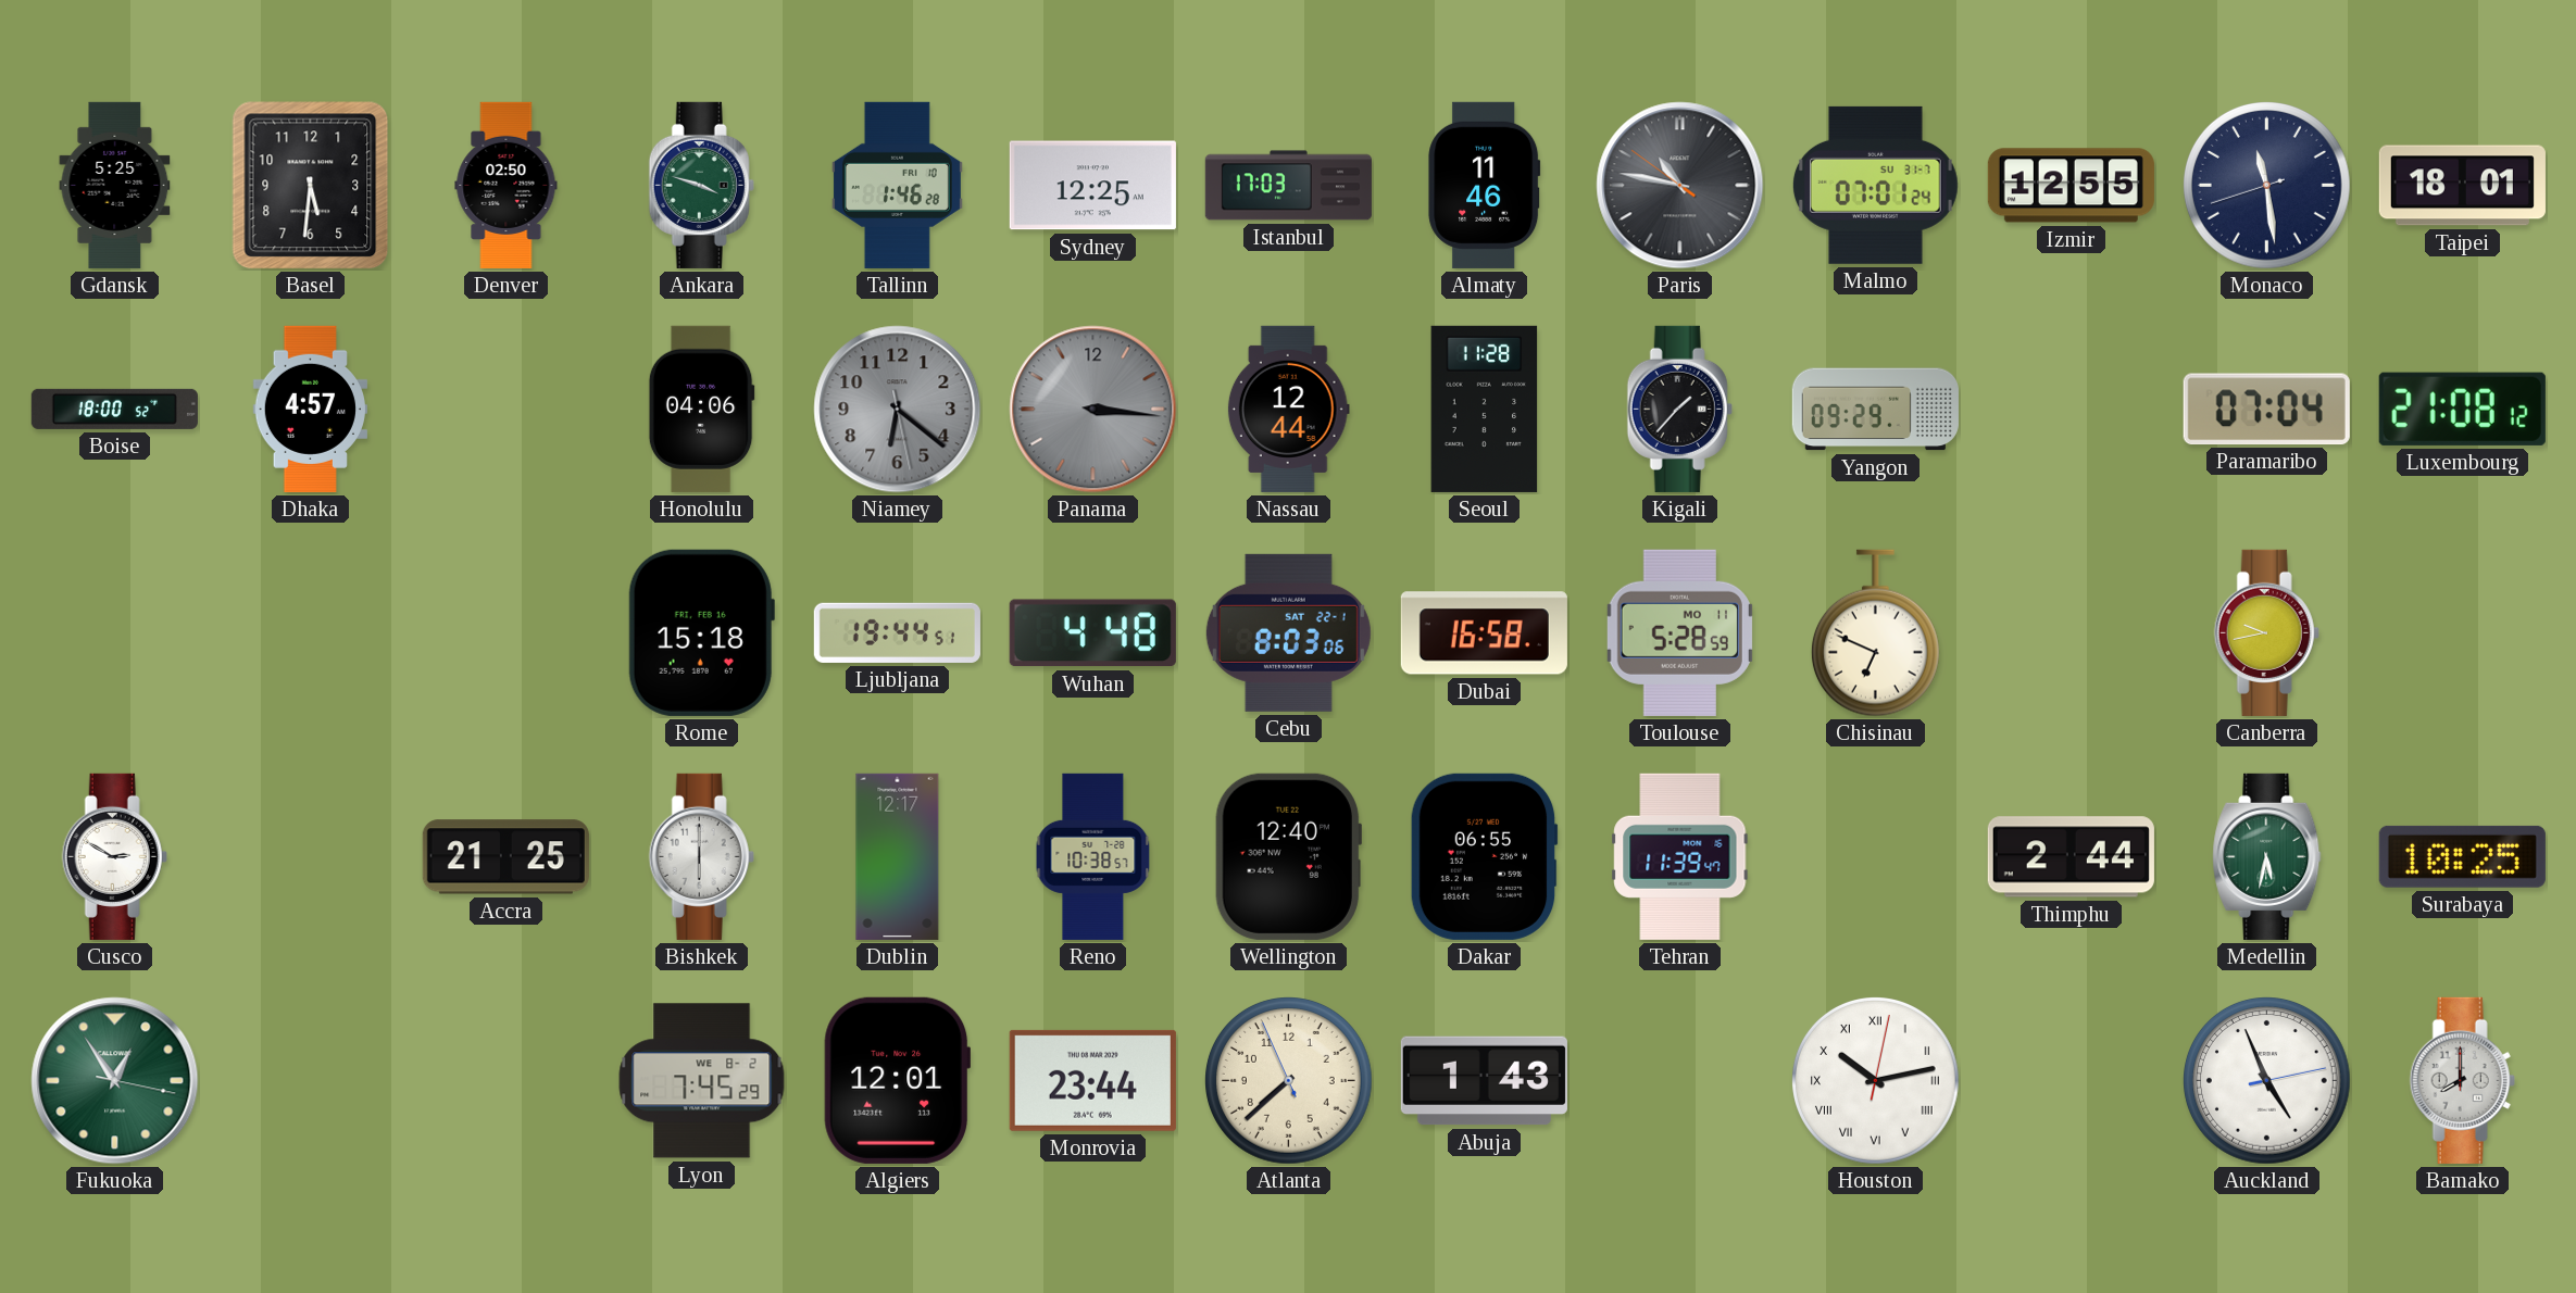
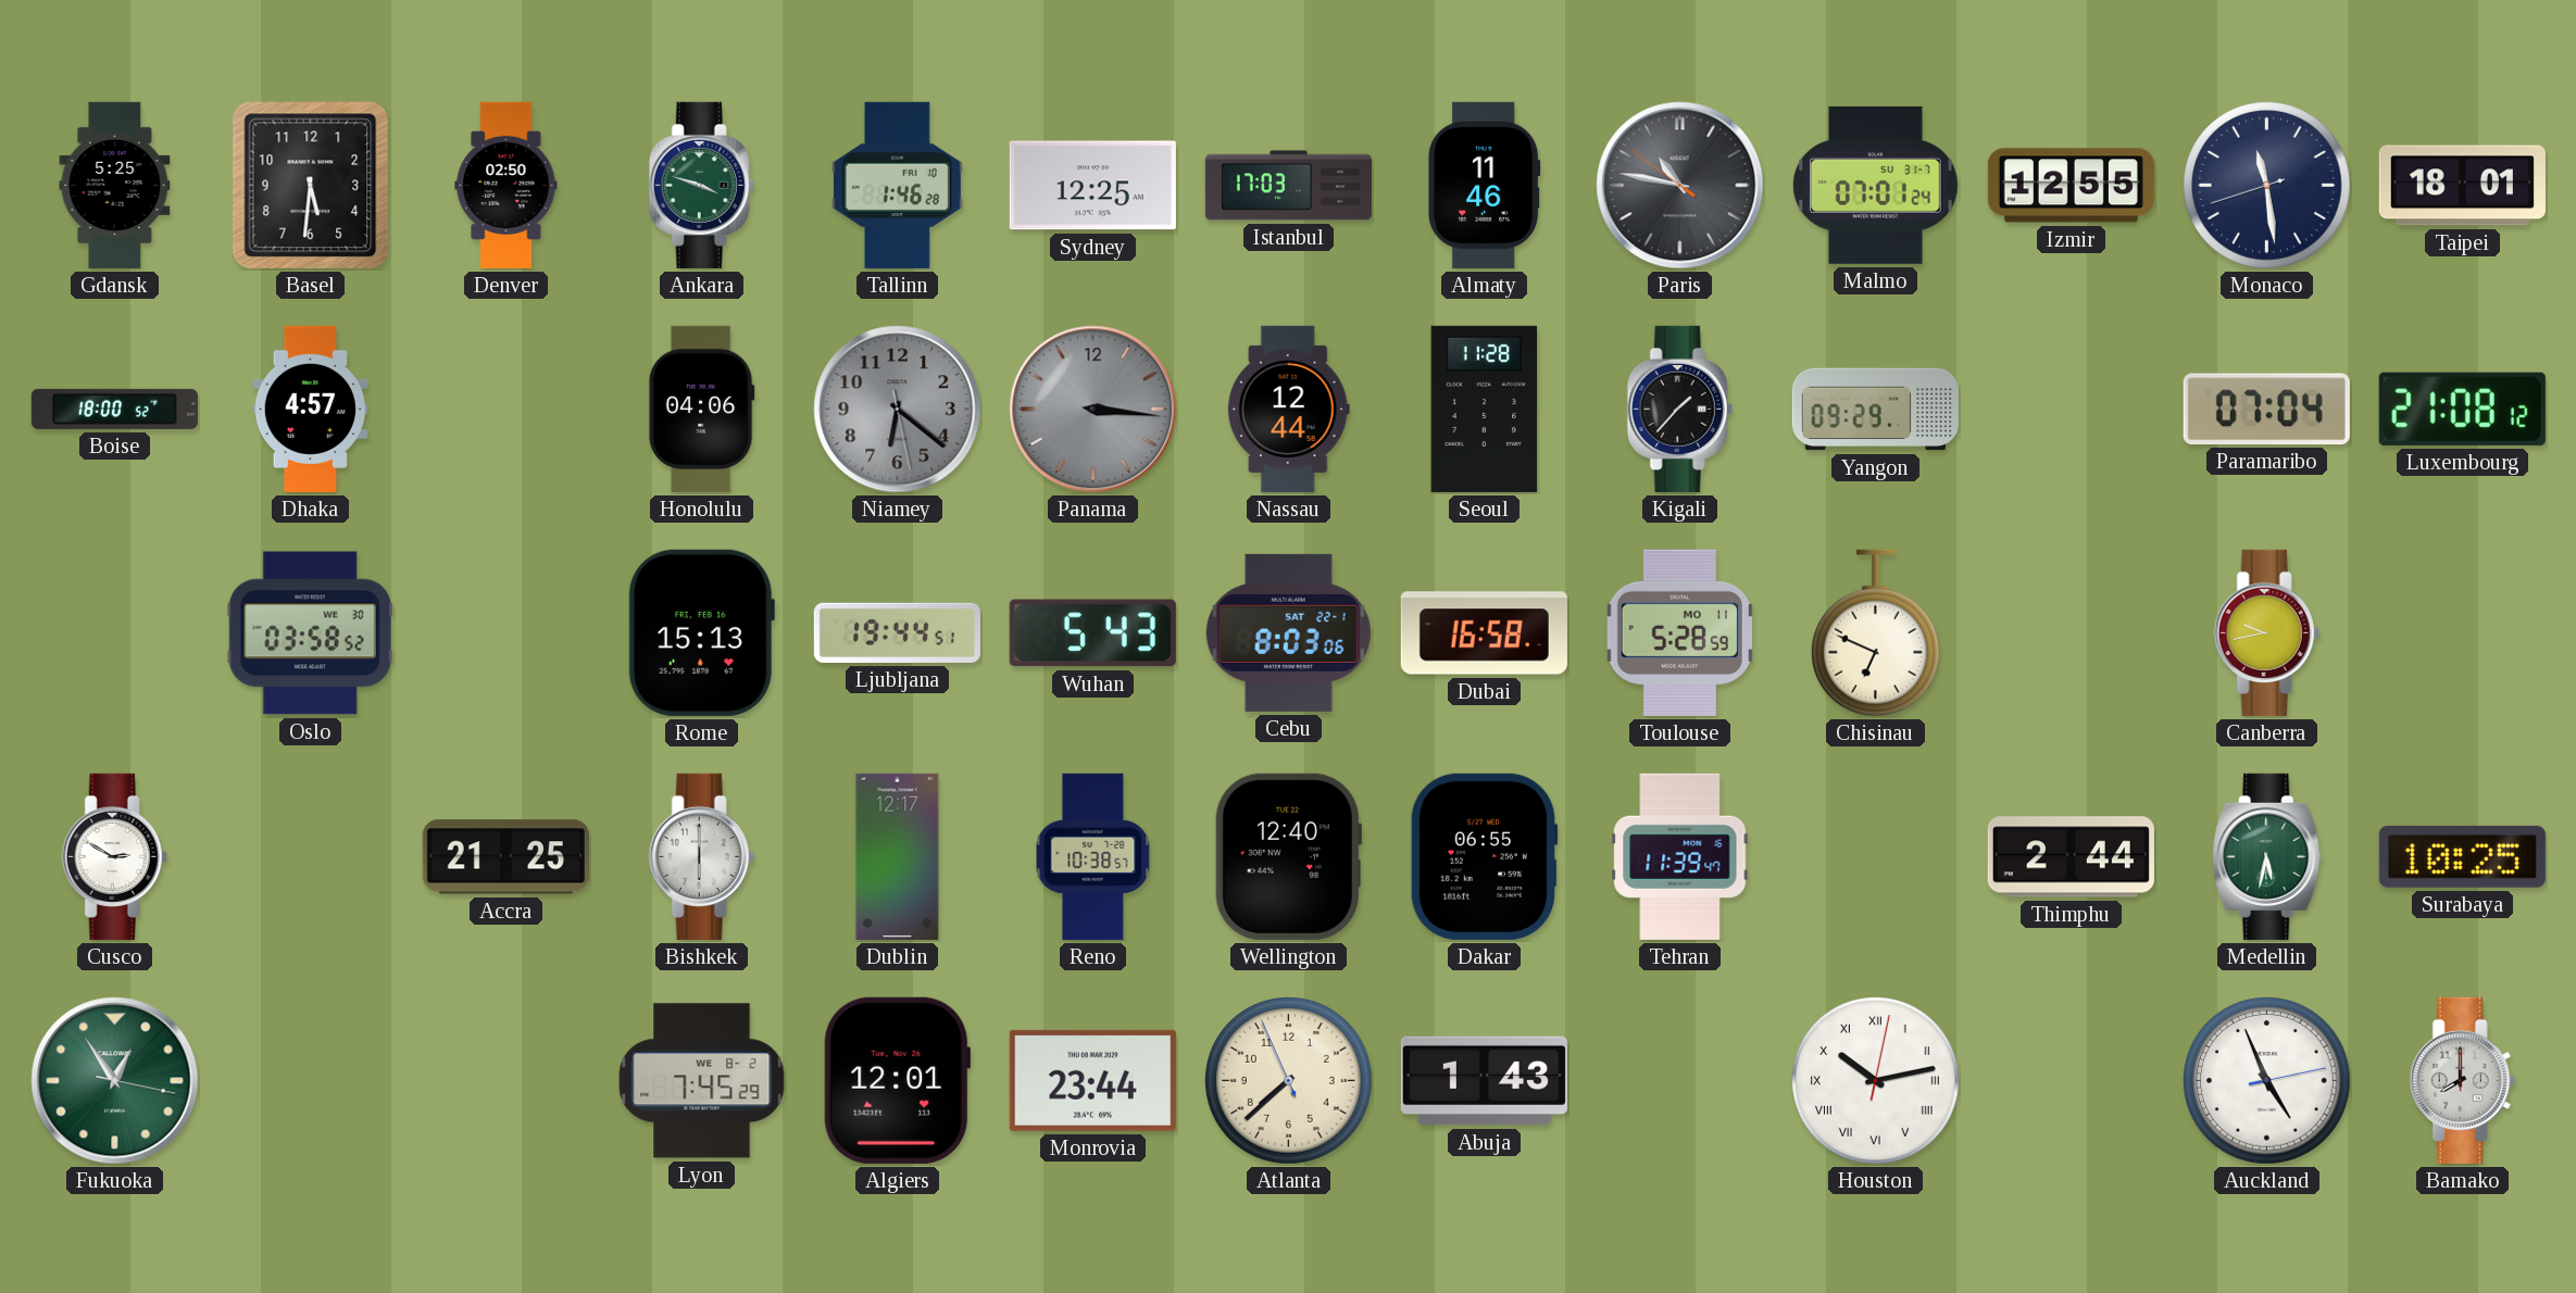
Oslo: none -> 03:58 (310, 633)
Rome: 15:18 -> 15:13 (701, 632)
Wuhan: 4:48 -> 5:43 (1092, 633)
